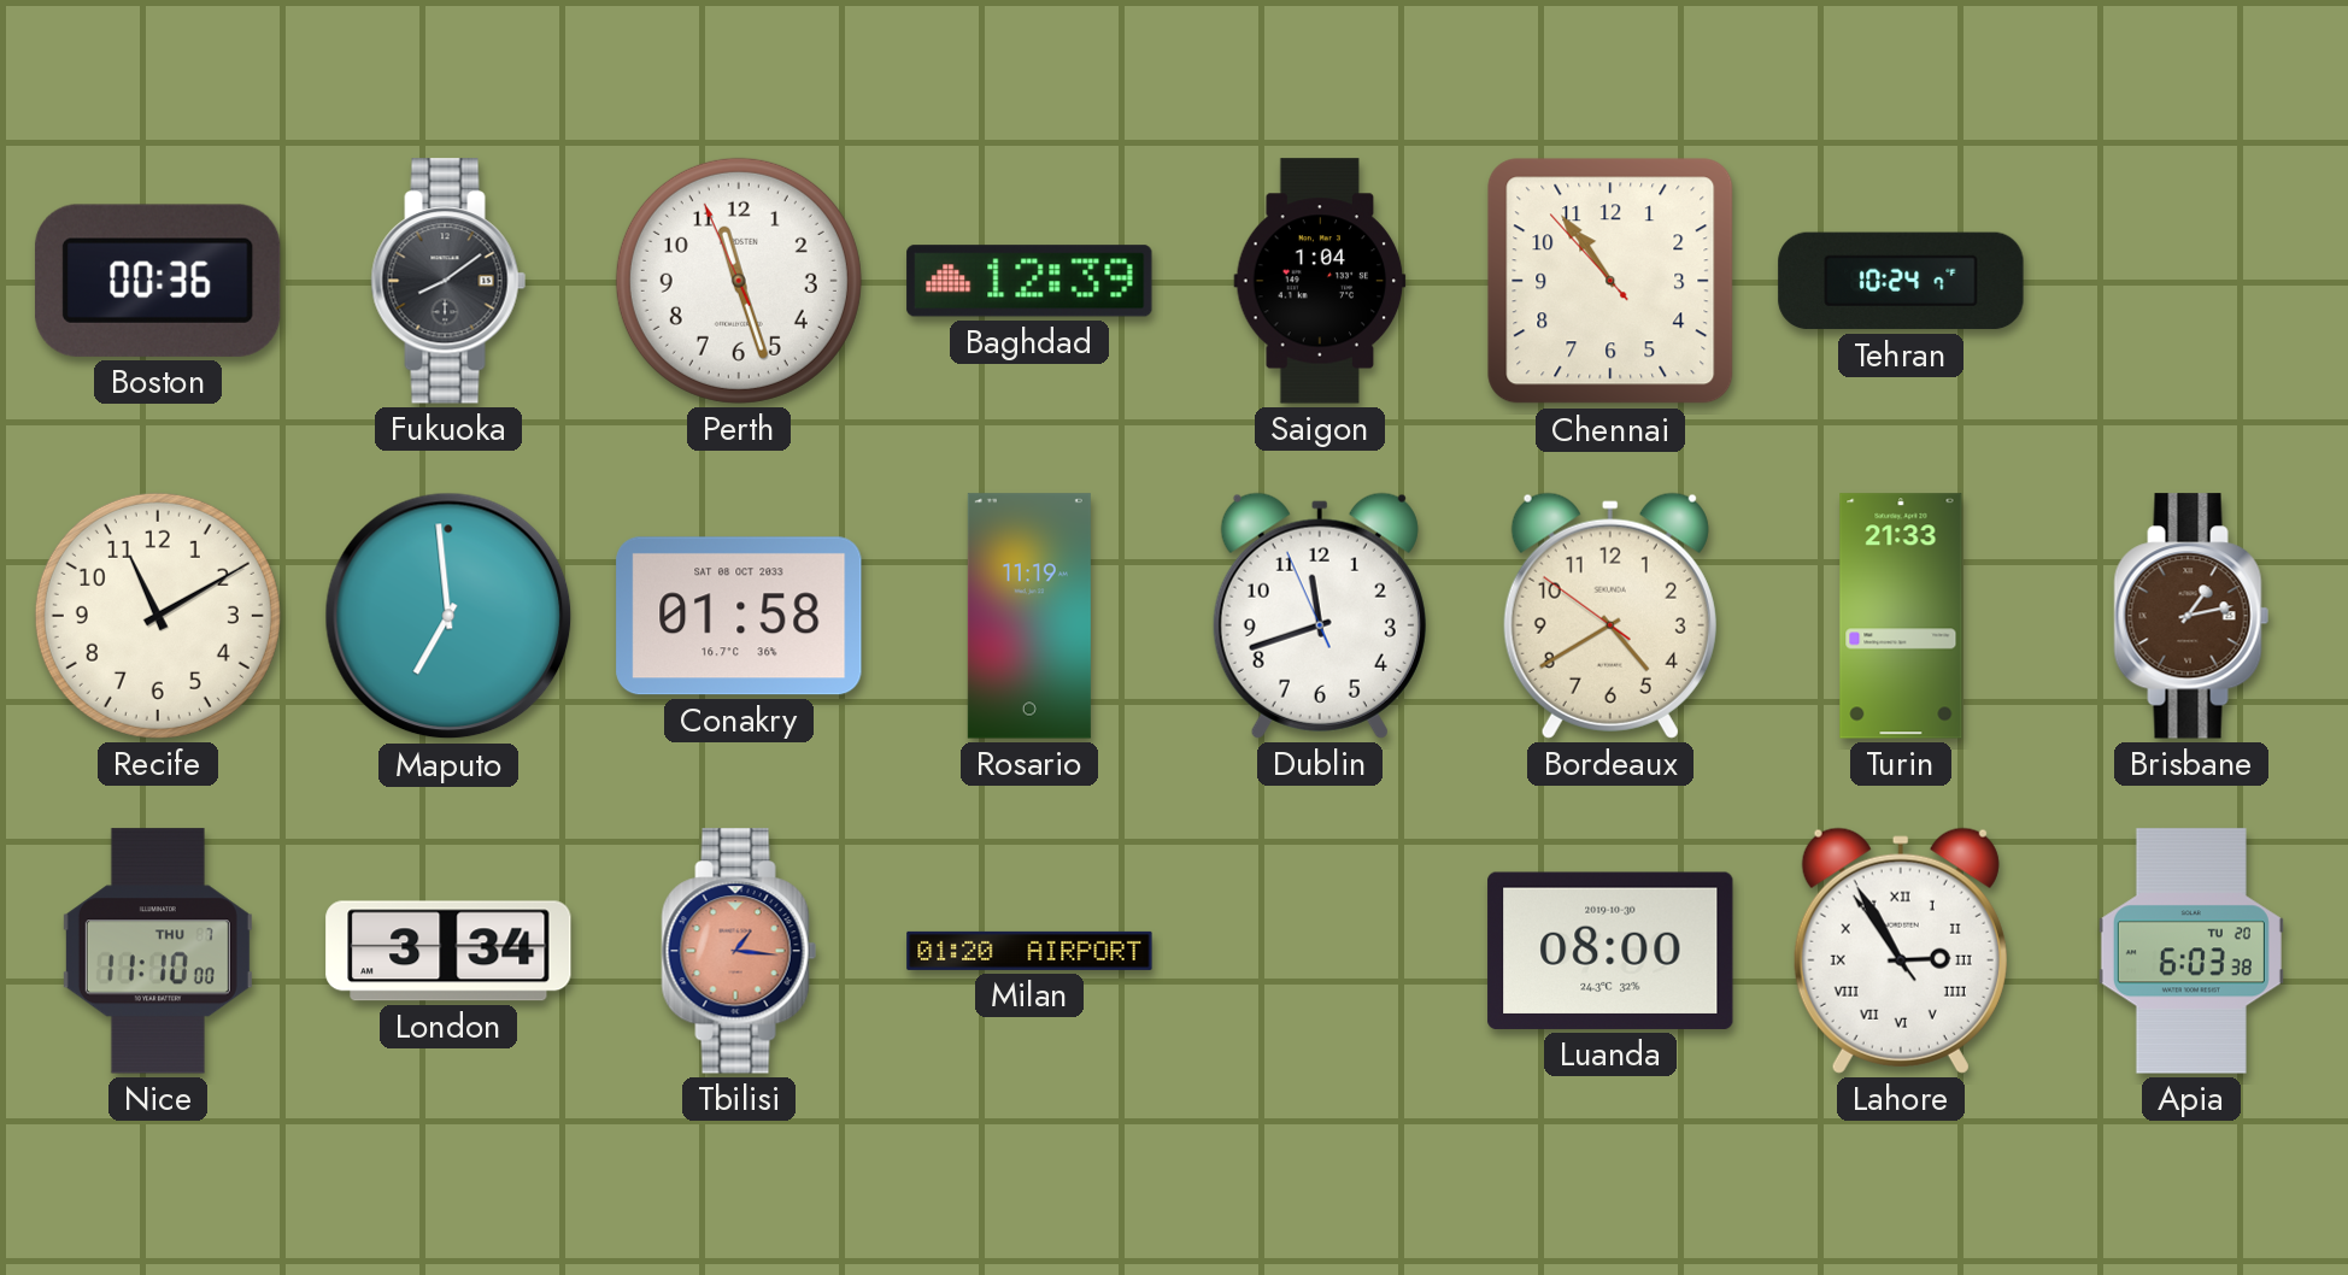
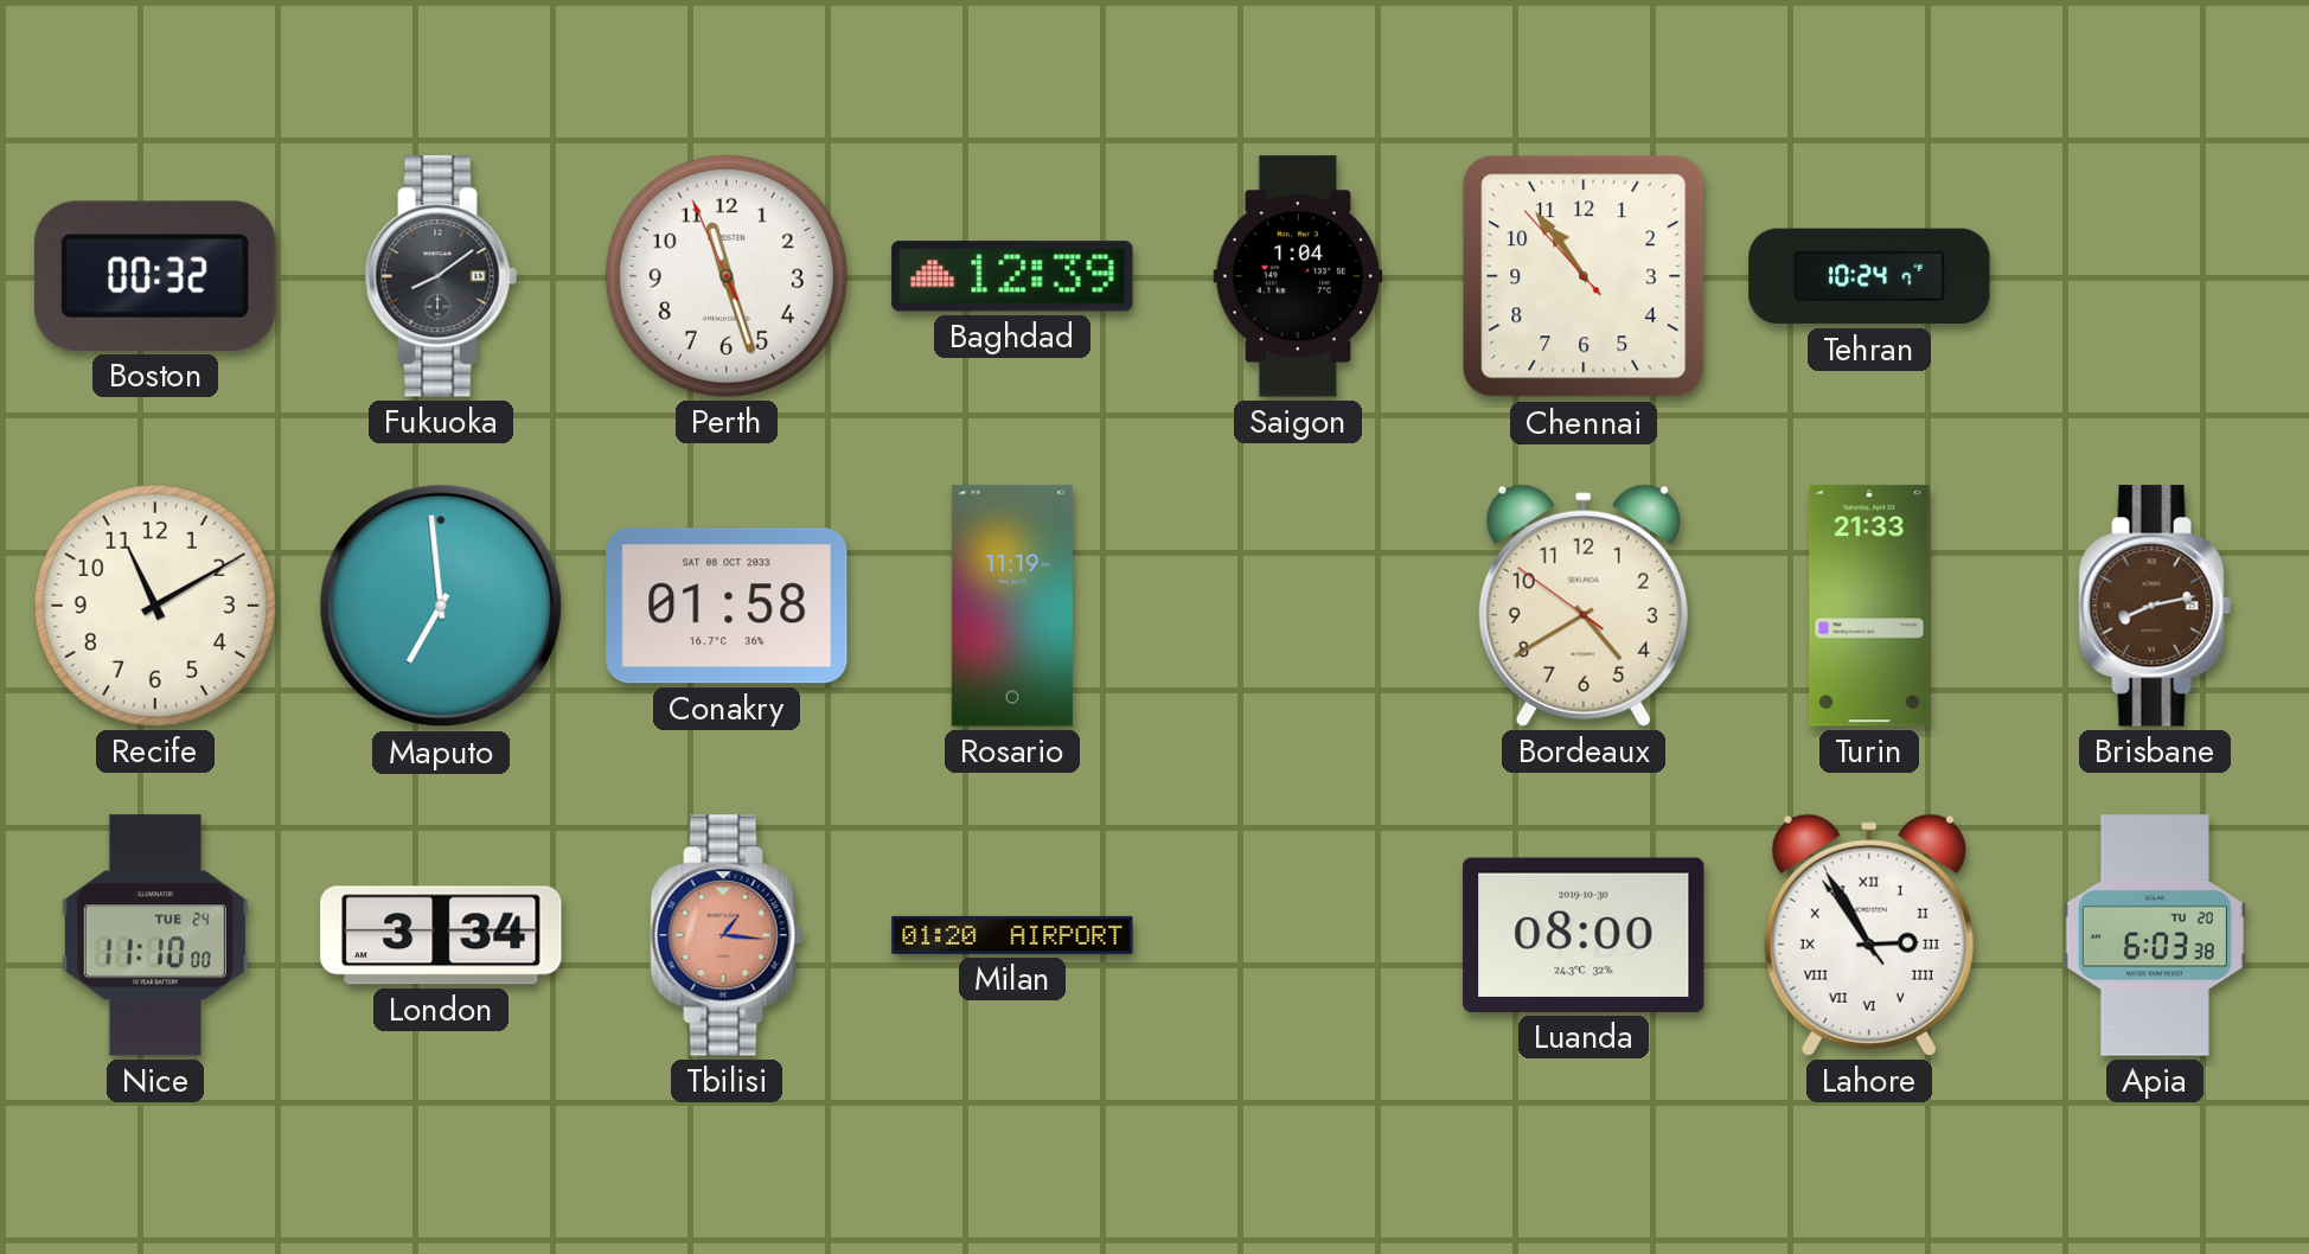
Boston: 00:36 -> 00:32 (155, 276)
Dublin: 11:41 -> none (1320, 616)
Brisbane: 1:13 -> 8:13 (2155, 606)
Nice date: THU 7 -> TUE 24 (155, 935)
